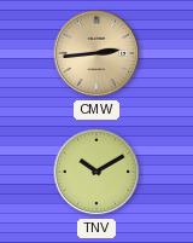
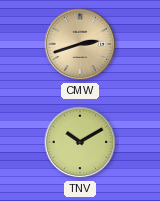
CMW: 2:44 -> 2:42 (80, 44)
